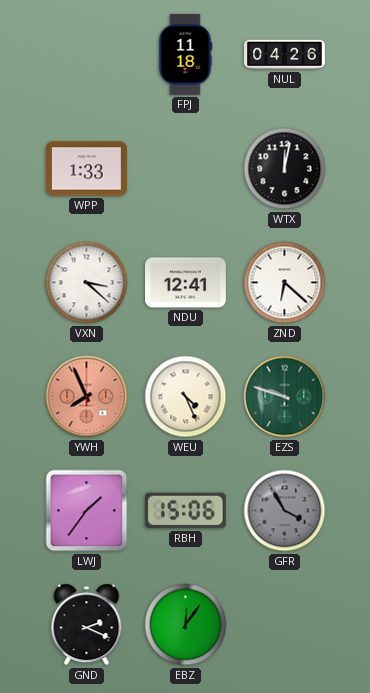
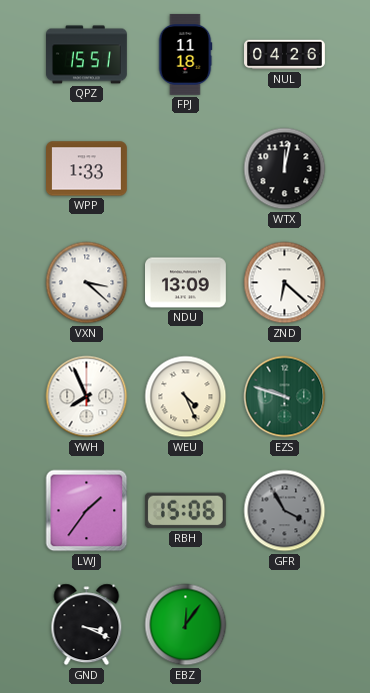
QPZ: none -> 15:51 (87, 55)
NDU: 12:41 -> 13:09 (186, 283)
YWH dial: salmon -> white (87, 397)
GND: 2:19 -> 3:19 (87, 625)
